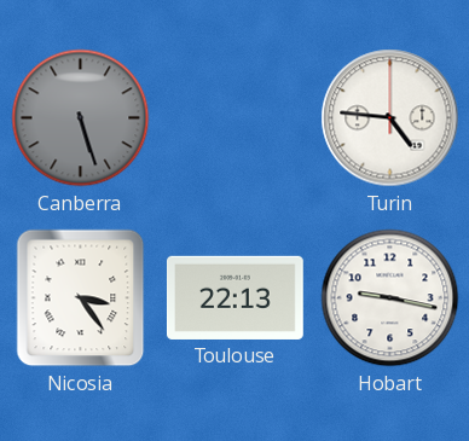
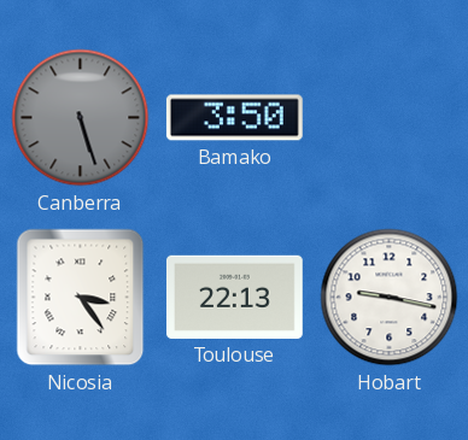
Bamako: none -> 3:50 (234, 118)
Turin: 4:46 -> none (390, 118)
